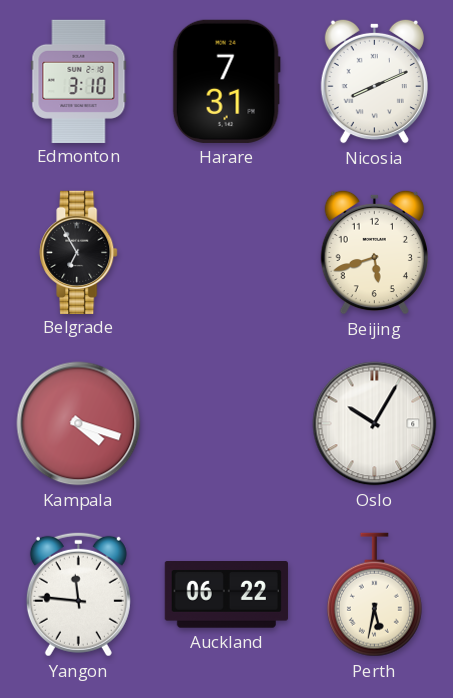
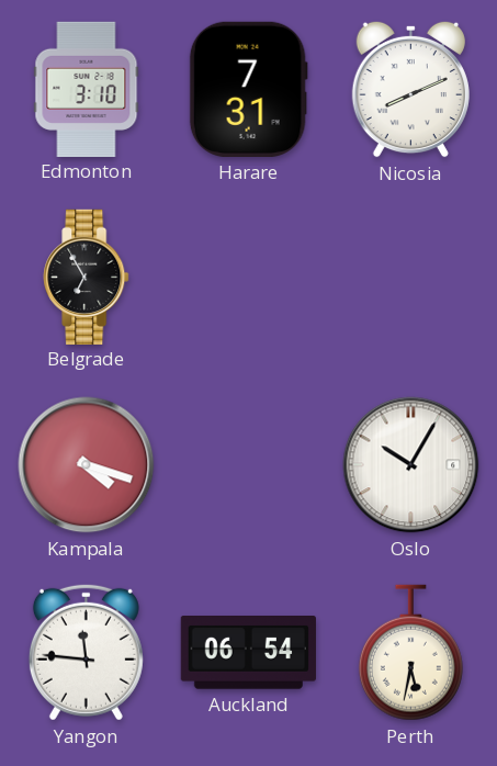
Beijing: 5:42 -> none (374, 252)
Auckland: 06:22 -> 06:54 (248, 653)
